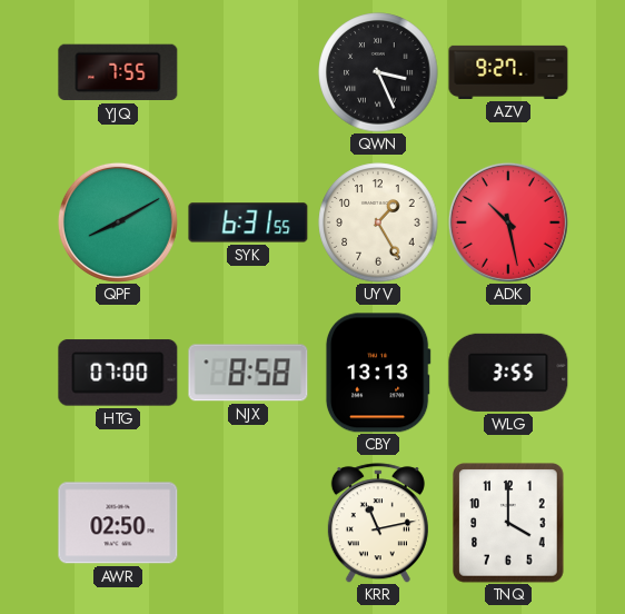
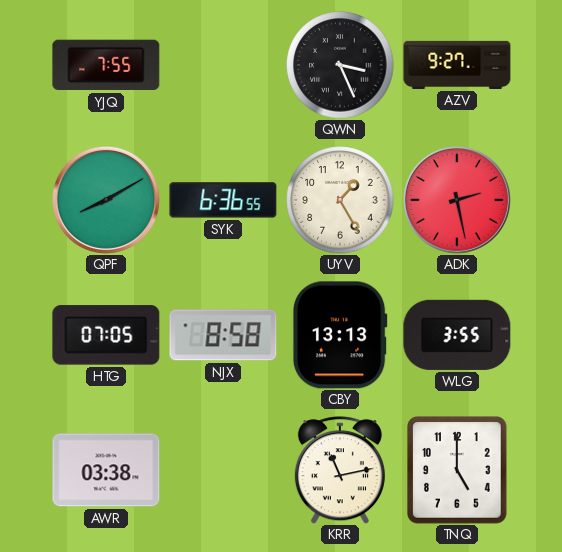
SYK: 6:31 -> 6:36 (223, 200)
ADK: 10:28 -> 2:28 (457, 200)
HTG: 07:00 -> 07:05 (106, 335)
AWR: 02:50 -> 03:38 (106, 470)
TNQ: 4:00 -> 5:00 (457, 470)
